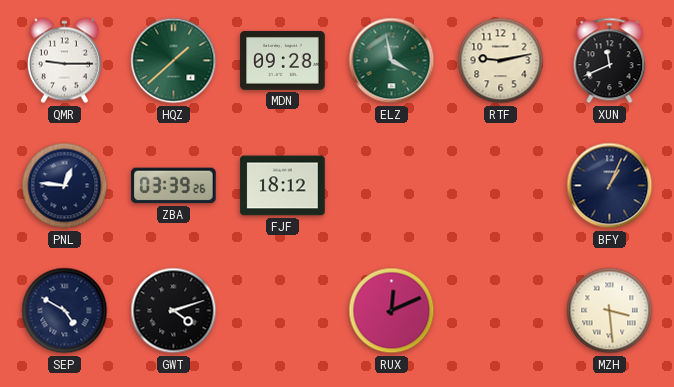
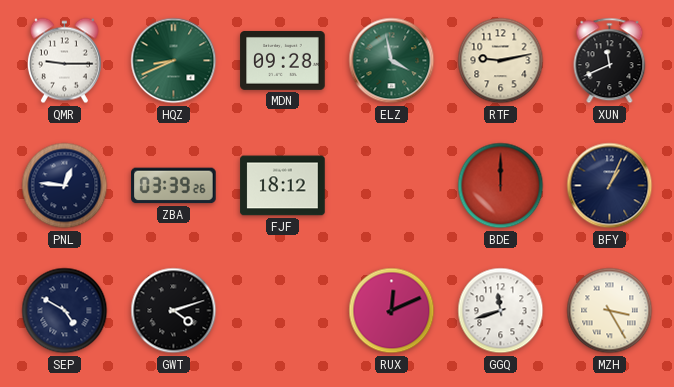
HQZ: 1:38 -> 8:41 (174, 61)
BDE: none -> 12:00 (501, 186)
GGQ: none -> 11:42 (501, 311)
MZH: 3:29 -> 3:25 (610, 311)
